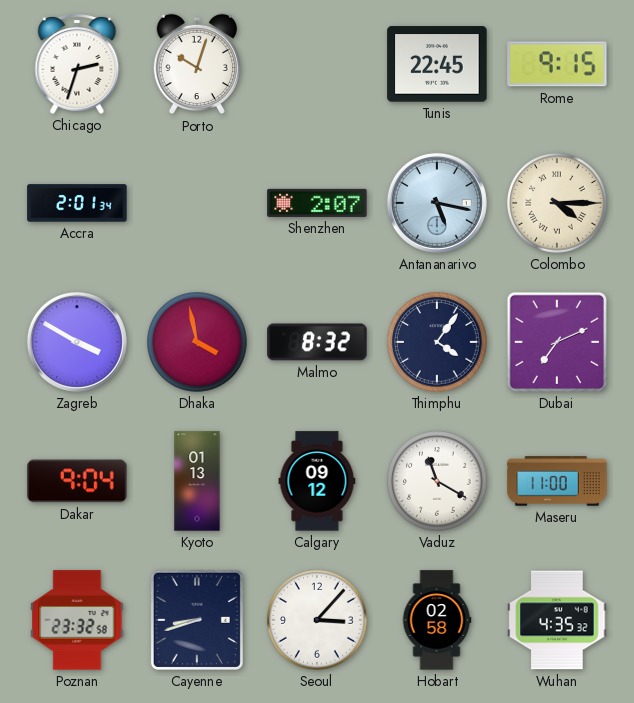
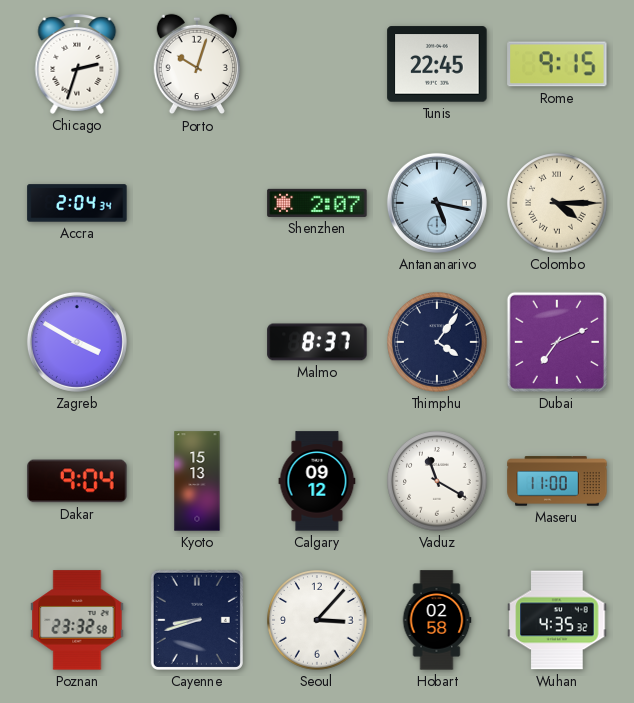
Accra: 2:01 -> 2:04 (77, 203)
Dhaka: 3:58 -> none (197, 342)
Malmo: 8:32 -> 8:37 (317, 342)
Kyoto: 01:13 -> 15:13 (197, 481)
